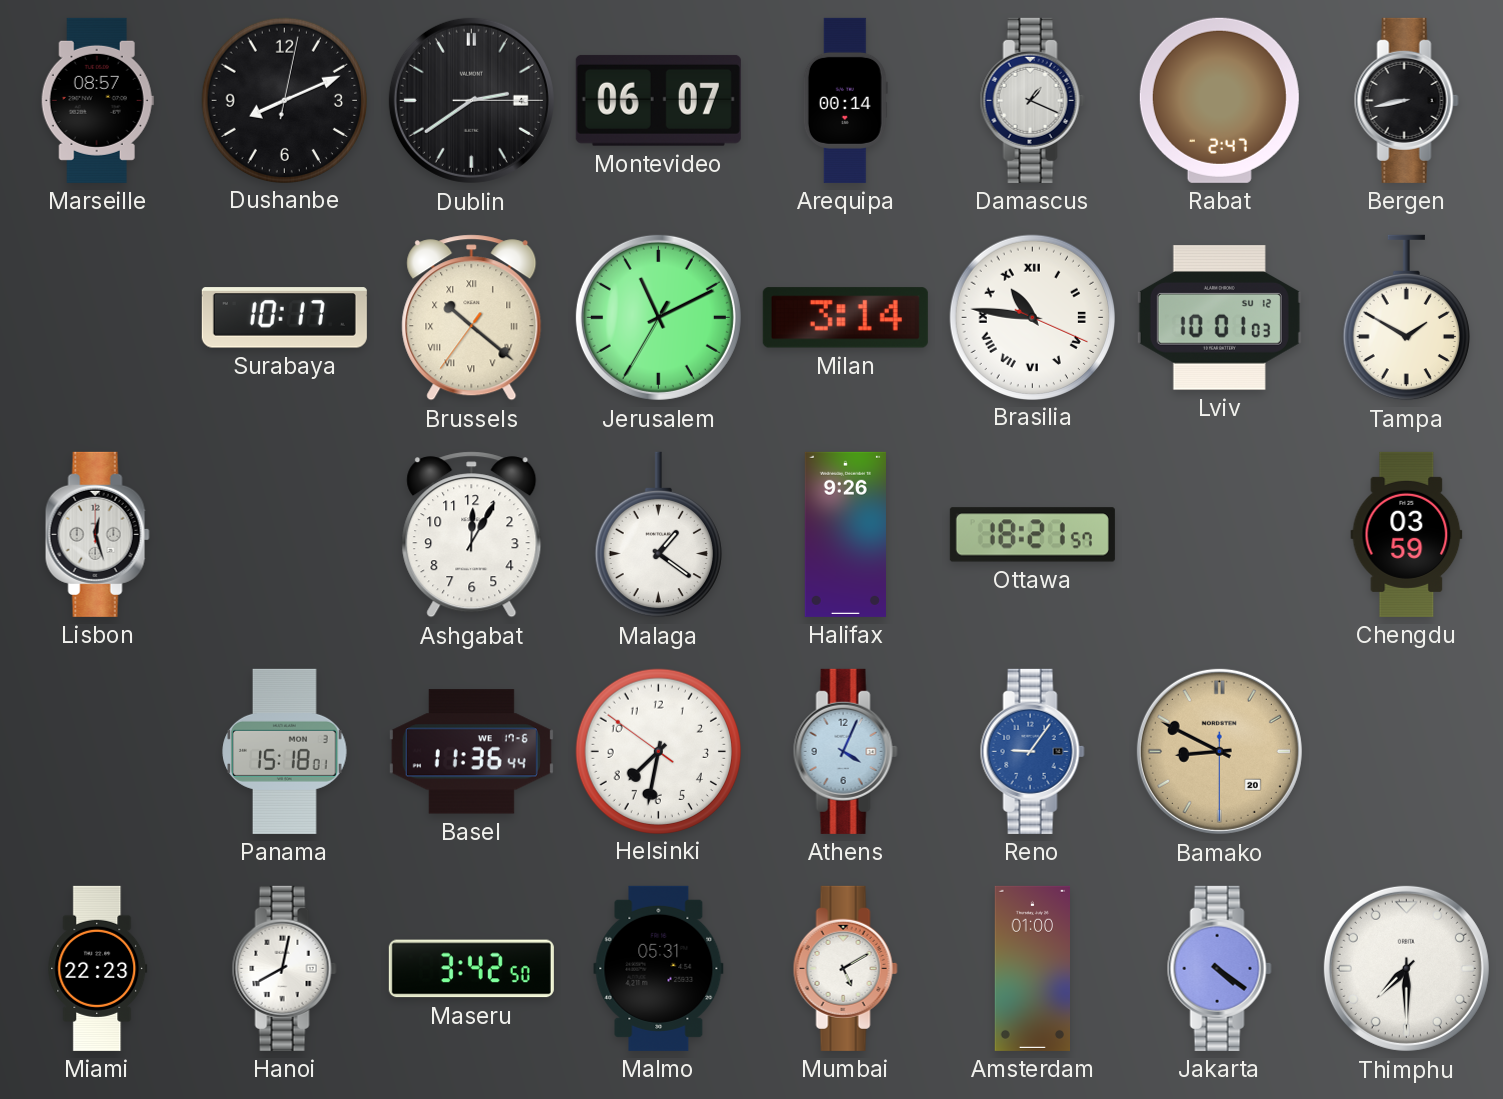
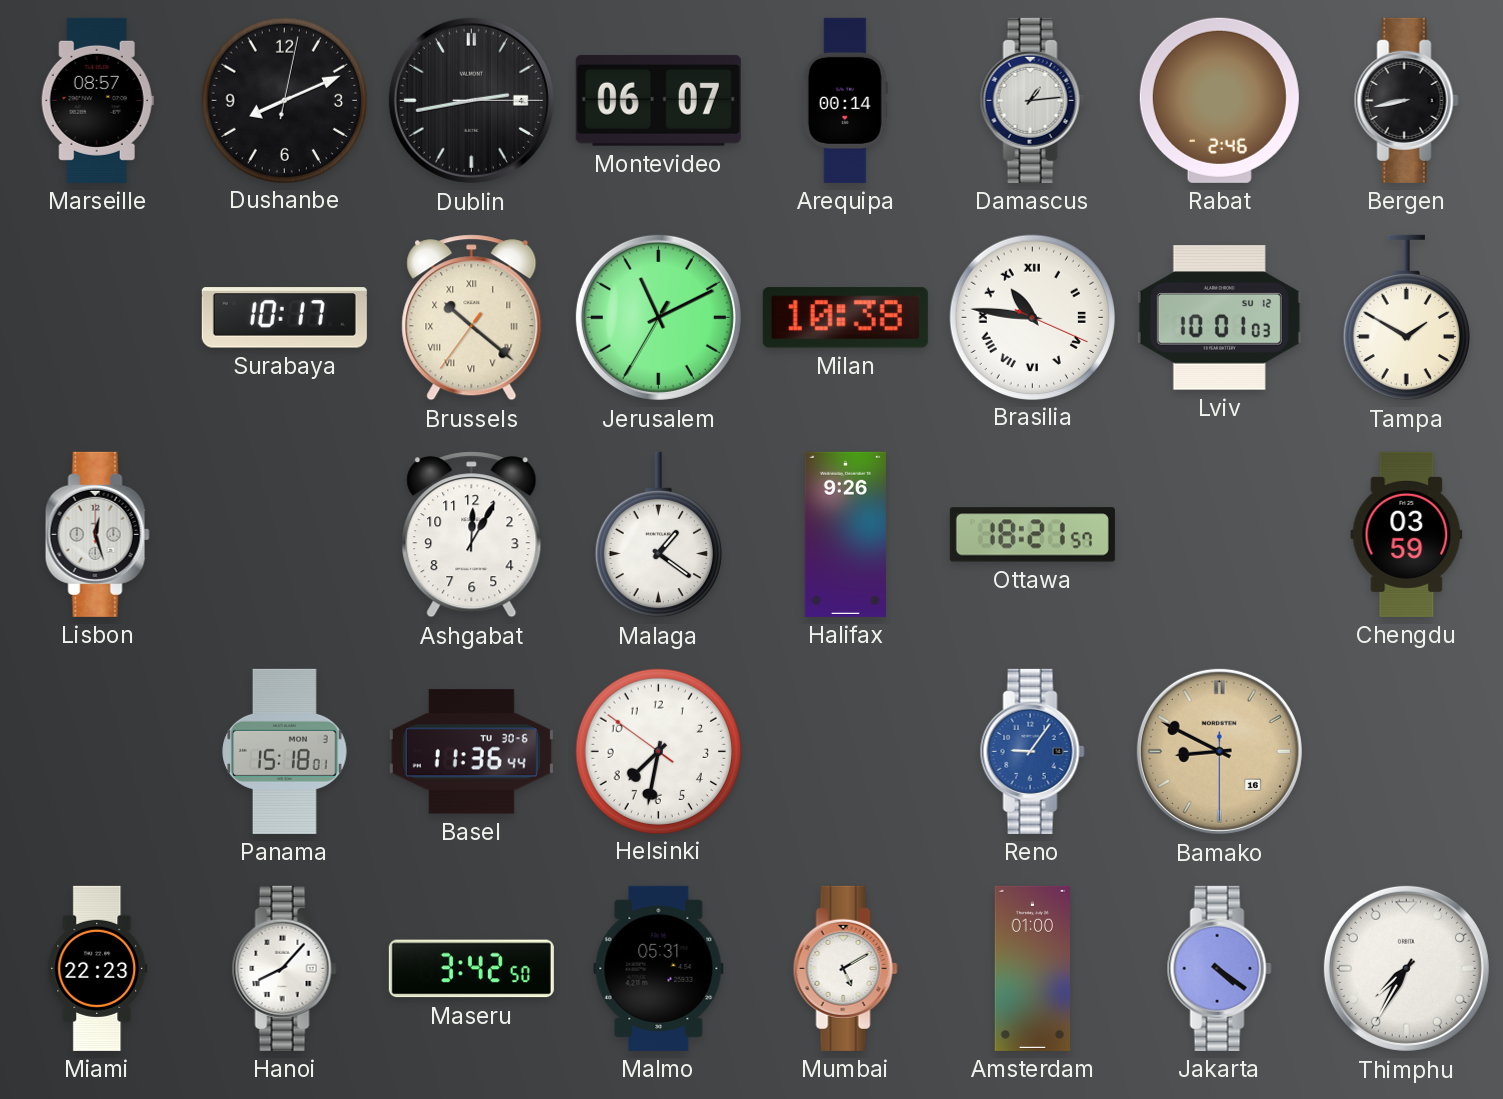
Dublin: 2:39 -> 2:43 (471, 100)
Damascus: 1:19 -> 1:14 (1032, 100)
Rabat: 2:47 -> 2:46 (1219, 100)
Milan: 3:14 -> 10:38 (845, 318)
Basel date: WE 17-6 -> TU 30-6 (471, 752)
Athens: 4:04 -> none (845, 751)
Bamako date: 20 -> 16 (1219, 751)
Hanoi: 8:02 -> 8:07 (284, 968)
Thimphu: 7:30 -> 7:35 (1406, 968)
